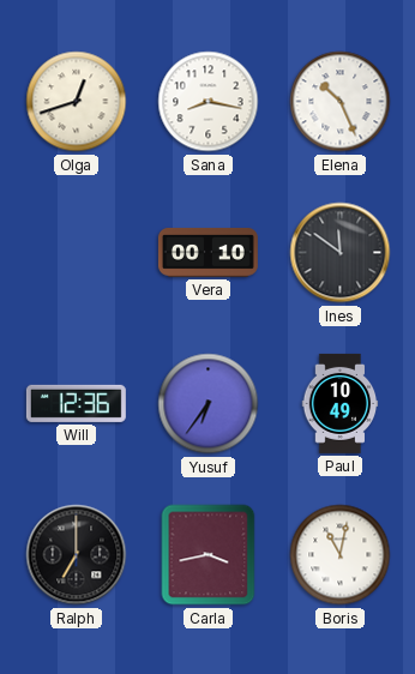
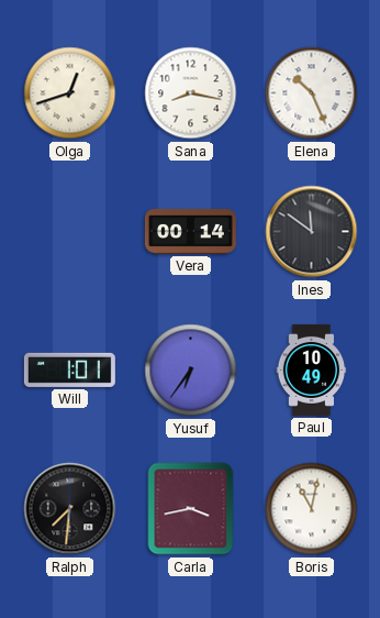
Vera: 00:10 -> 00:14 (190, 231)
Will: 12:36 -> 1:01 (69, 369)
Ralph: 7:00 -> 7:31 (70, 509)
